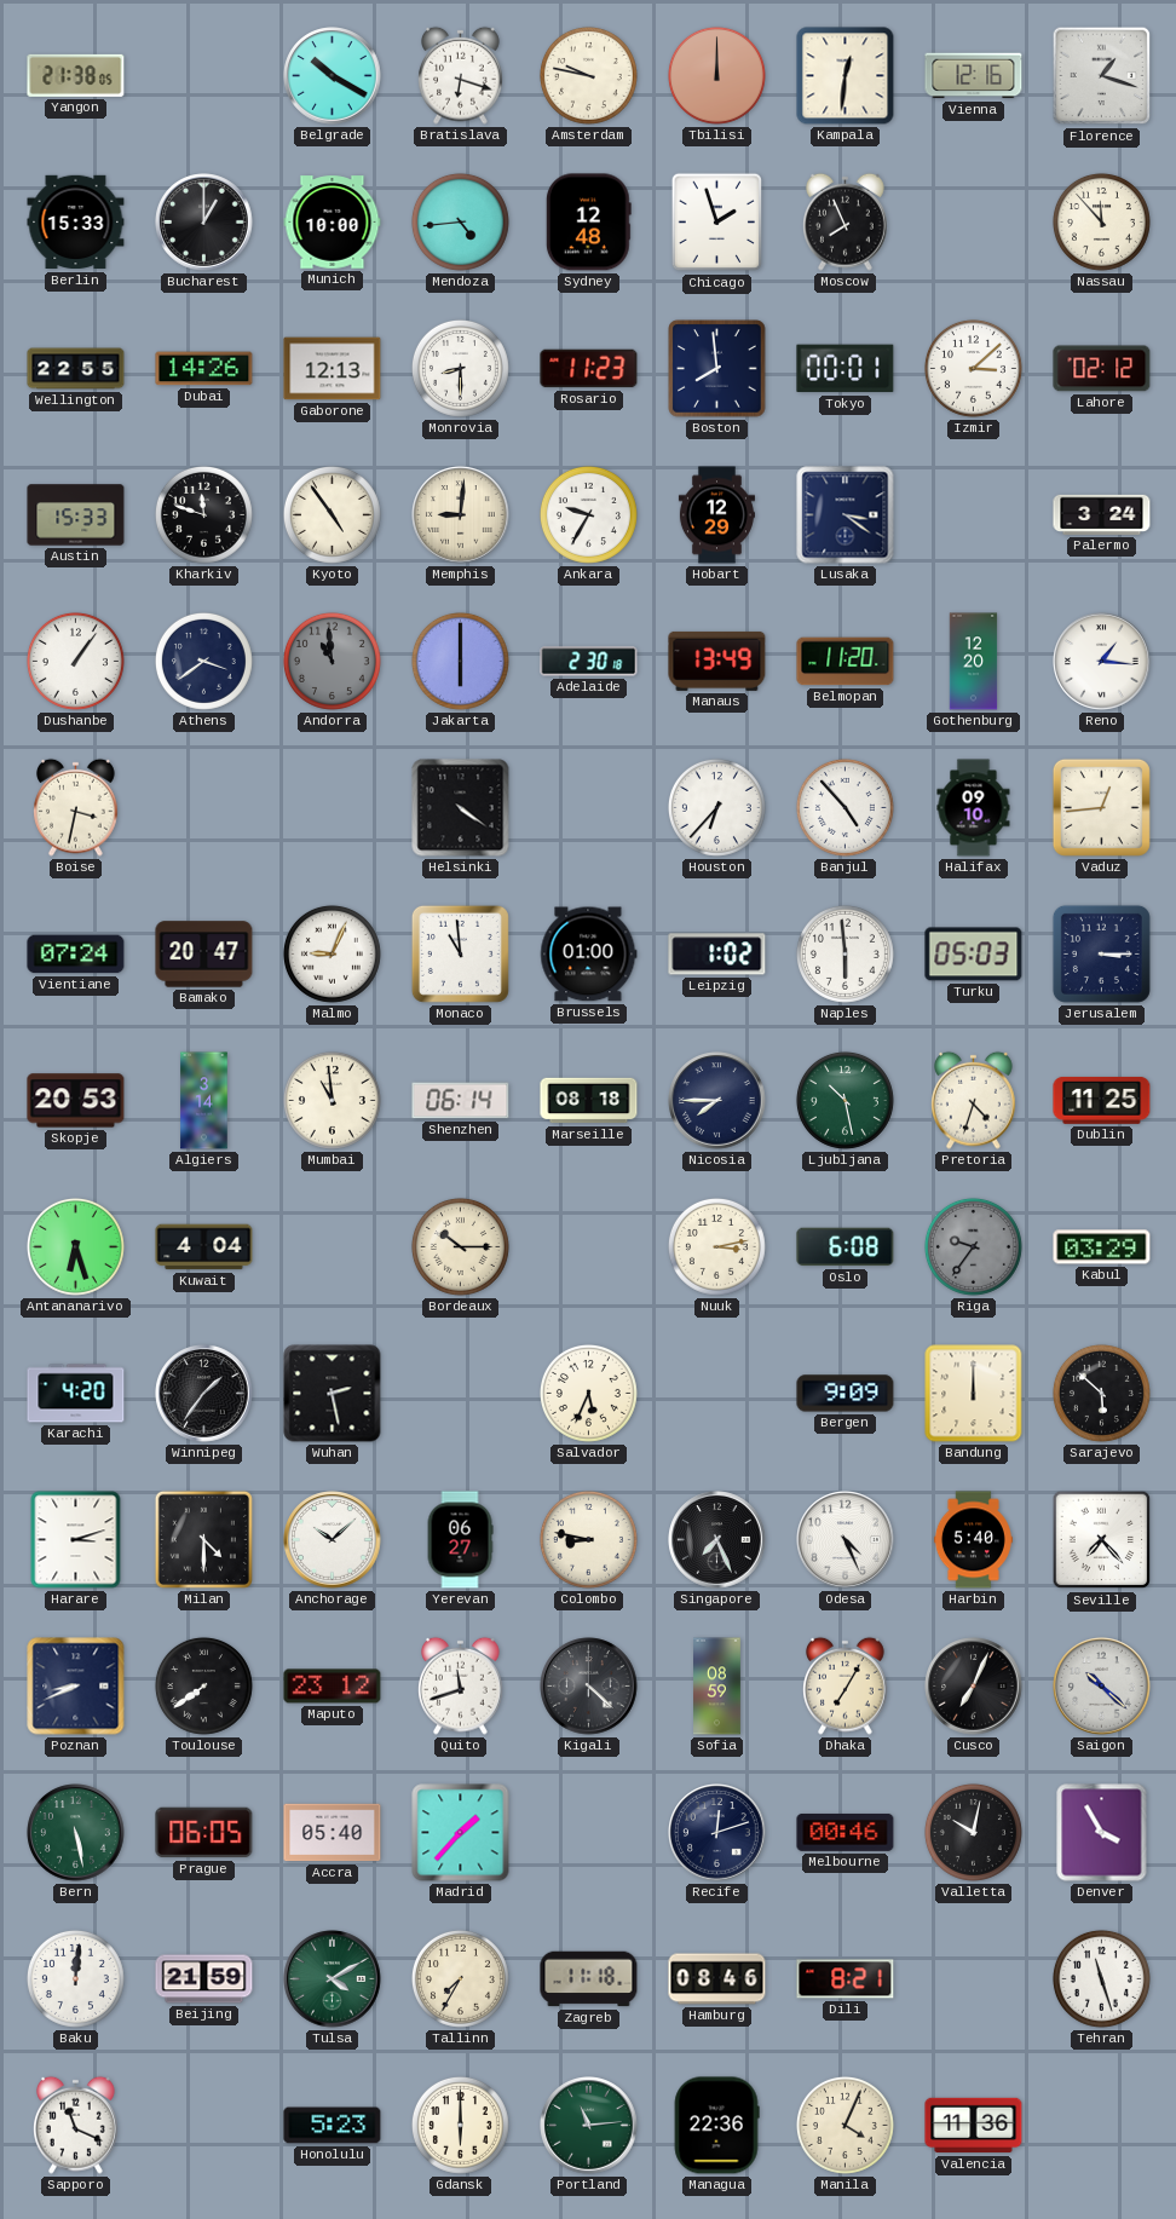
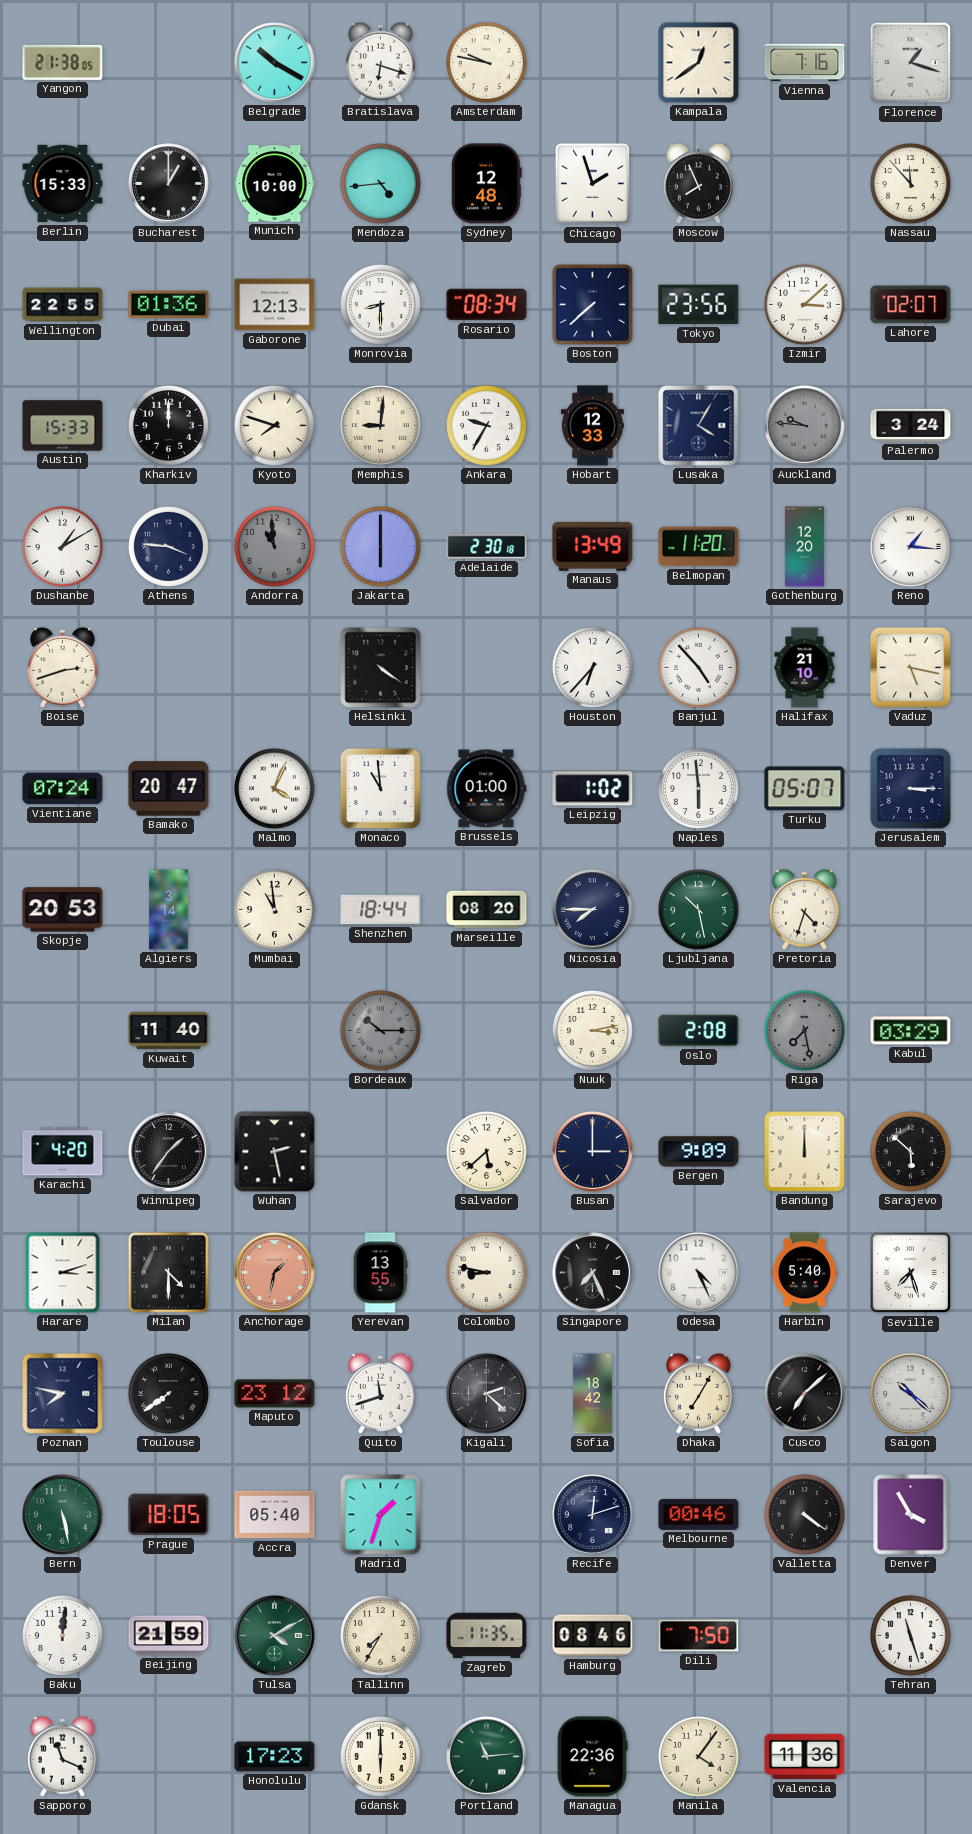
Tbilisi: 12:00 -> none (716, 75)
Kampala: 12:31 -> 12:39 (699, 63)
Vienna: 12:16 -> 7:16 (805, 63)
Dubai: 14:26 -> 01:36 (169, 305)
Rosario: 11:23 -> 08:34 (487, 305)
Boston: 7:59 -> 7:38 (593, 305)
Tokyo: 00:01 -> 23:56 (699, 305)
Lahore: 02:12 -> 02:07 (911, 305)
Kharkiv: 11:48 -> 12:00 (168, 425)
Kyoto: 4:54 -> 7:48 (274, 425)
Hobart: 12:29 -> 12:33 (592, 426)
Lusaka: 3:21 -> 4:05 (699, 426)
Auckland: none -> 9:46 (805, 426)
Dushanbe: 1:06 -> 1:10 (62, 546)
Athens: 3:39 -> 3:46 (168, 546)
Boise: 3:32 -> 2:42 (63, 667)
Halifax: 09:10 -> 21:10 (805, 668)
Vaduz: 12:44 -> 5:17 (910, 667)
Malmo: 9:04 -> 4:04 (274, 788)
Turku: 05:03 -> 05:07 (805, 789)
Shenzhen: 06:14 -> 18:44 (381, 910)
Marseille: 08:18 -> 08:20 (487, 910)
Dublin: 11:25 -> none (1102, 1100)
Antananarivo: 6:27 -> none (75, 1246)
Kuwait: 4:04 -> 11:40 (169, 1031)
Bordeaux dial: cream -> grey (380, 1030)
Oslo: 6:08 -> 2:08 (699, 1031)
Riga: 9:36 -> 7:28 (804, 1030)
Salvador: 5:34 -> 5:38 (486, 1151)
Busan: none -> 3:00 (593, 1152)
Anchorage: 10:08 -> 1:32 (275, 1273)
Anchorage dial: white -> salmon (275, 1273)
Yerevan: 06:27 -> 13:55 (380, 1273)
Seville: 7:23 -> 7:27 (911, 1273)
Poznan: 8:41 -> 7:47 (63, 1394)
Kigali: 4:22 -> 2:22 (487, 1394)
Sofia: 08:59 -> 18:42 (593, 1394)
Cusco: 7:04 -> 7:08 (805, 1394)
Prague: 06:05 -> 18:05 (169, 1515)
Madrid: 1:37 -> 1:33 (381, 1515)
Valletta: 10:02 -> 4:21 (804, 1514)
Zagreb: 11:18 -> 11:35 (487, 1636)
Dili: 8:21 -> 7:50 (699, 1636)
Honolulu: 5:23 -> 17:23 (275, 1757)
Manila: 4:04 -> 4:06 (698, 1756)
